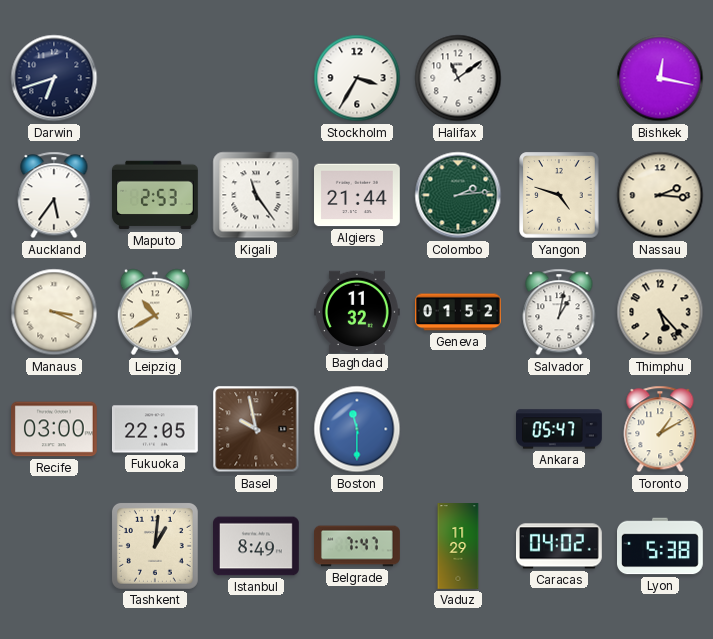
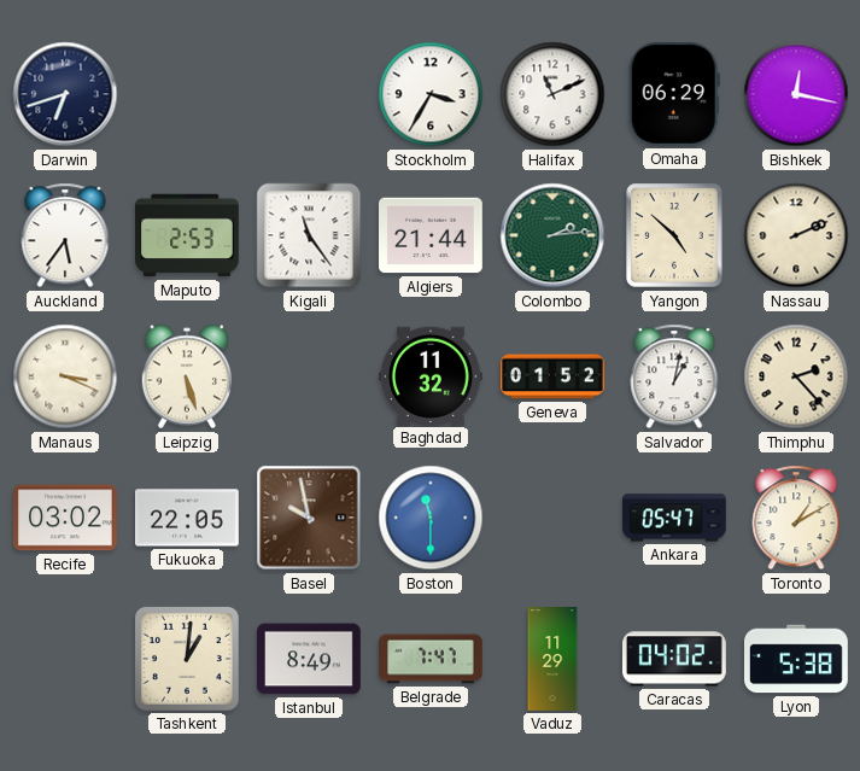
Halifax: 11:09 -> 11:11 (552, 94)
Omaha: none -> 06:29 (674, 94)
Yangon: 4:48 -> 4:52 (674, 235)
Nassau: 2:16 -> 2:11 (796, 235)
Leipzig: 10:40 -> 5:27 (187, 376)
Thimphu: 5:23 -> 2:23 (796, 376)
Recife: 03:00 -> 03:02 (66, 518)
